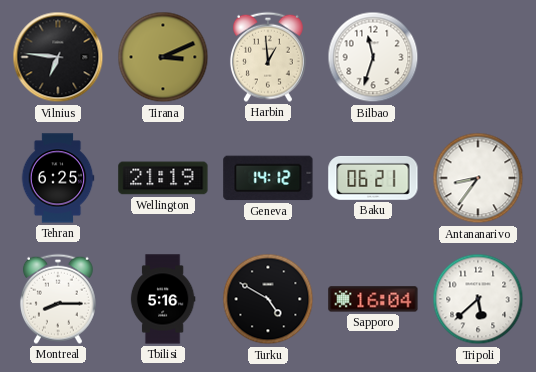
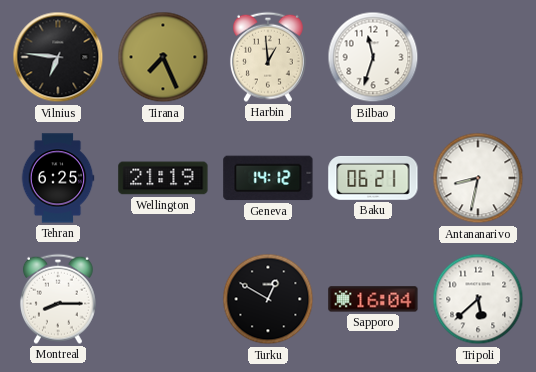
Tirana: 3:11 -> 7:26 (163, 57)
Antananarivo: 8:36 -> 8:32 (478, 178)
Tbilisi: 5:16 -> none (163, 299)
Turku: 4:50 -> 12:50 (268, 299)
